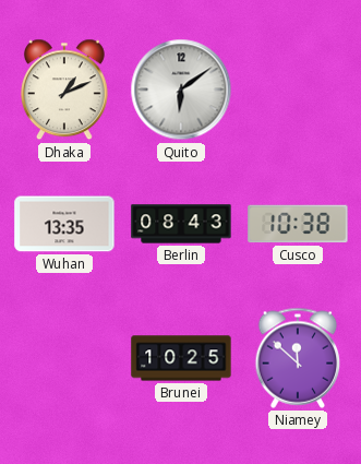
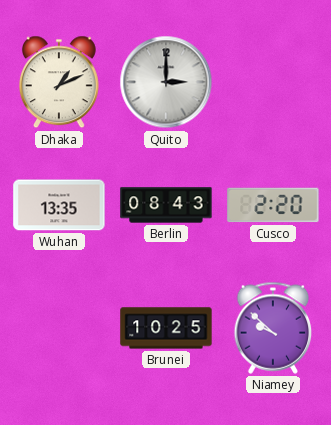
Quito: 6:09 -> 3:00 (166, 82)
Cusco: 10:38 -> 2:20 (273, 205)
Niamey: 11:52 -> 9:52 (273, 328)
